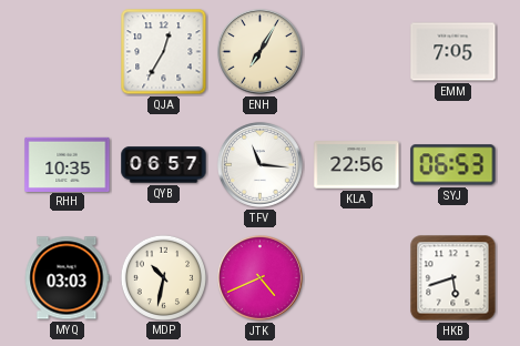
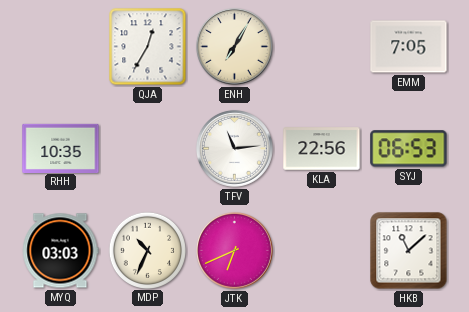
QYB: 06:57 -> none (164, 165)
TFV: 11:16 -> 11:14 (234, 148)
MDP: 10:32 -> 10:34 (147, 250)
JTK: 4:41 -> 6:41 (234, 250)
HKB: 5:42 -> 11:08 (409, 251)
